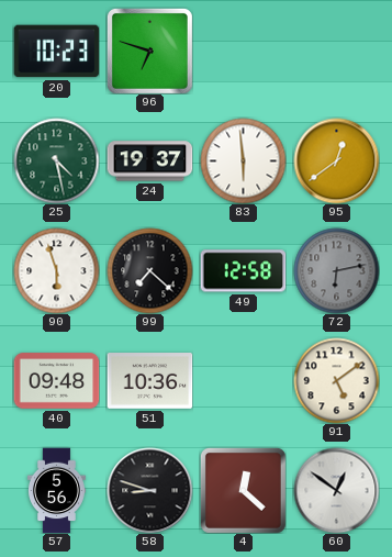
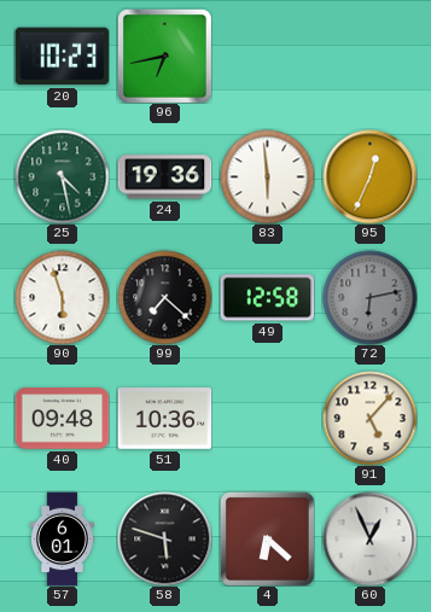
96: 6:48 -> 6:43 (164, 56)
24: 19:37 -> 19:36 (164, 177)
95: 12:39 -> 12:34 (369, 176)
91: 5:09 -> 5:07 (369, 418)
57: 5:56 -> 6:01 (62, 538)
58: 8:48 -> 5:48 (164, 538)
4: 12:22 -> 6:22 (267, 538)
60: 12:51 -> 12:56 (369, 538)
